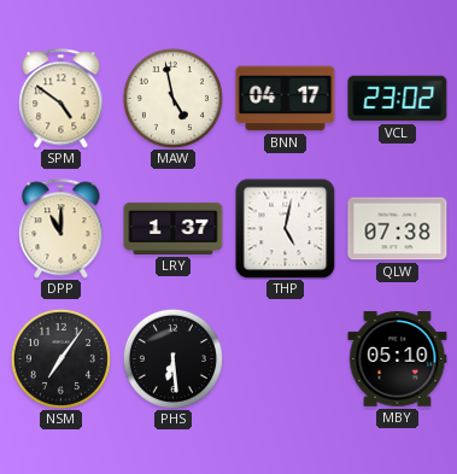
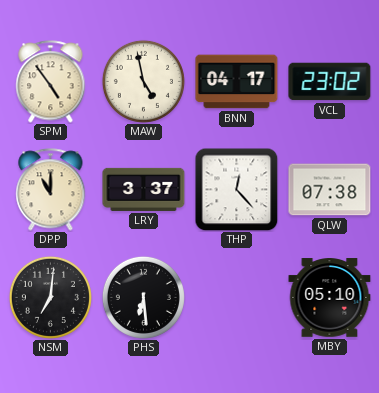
SPM: 4:51 -> 4:54 (51, 82)
LRY: 1:37 -> 3:37 (144, 189)
THP: 5:02 -> 12:23 (236, 189)
NSM: 7:06 -> 7:01 (50, 297)
